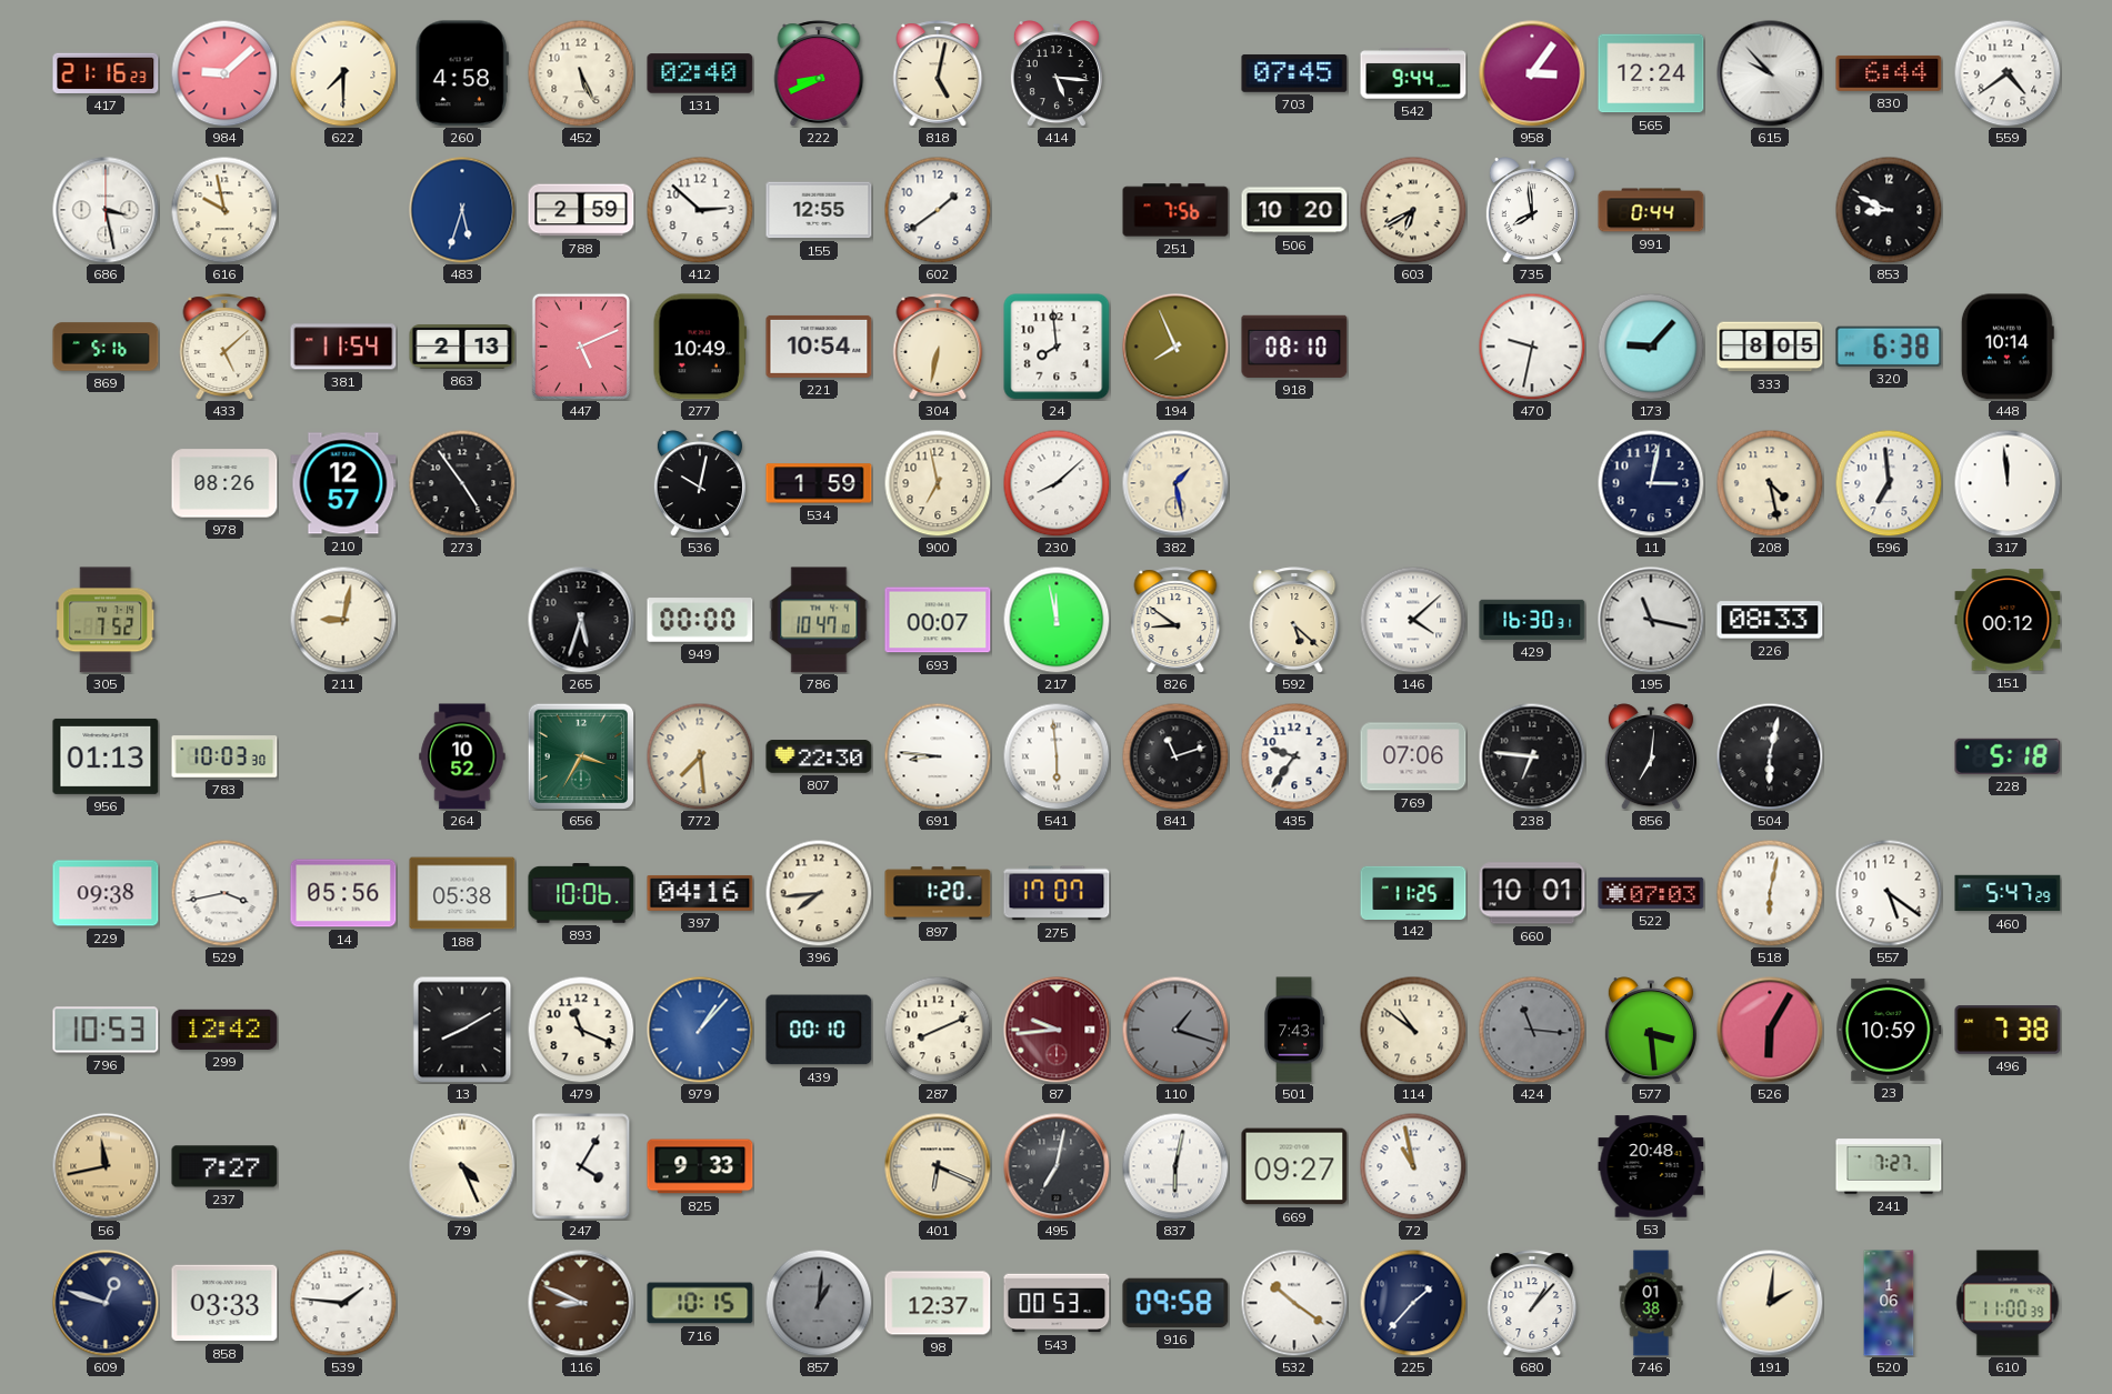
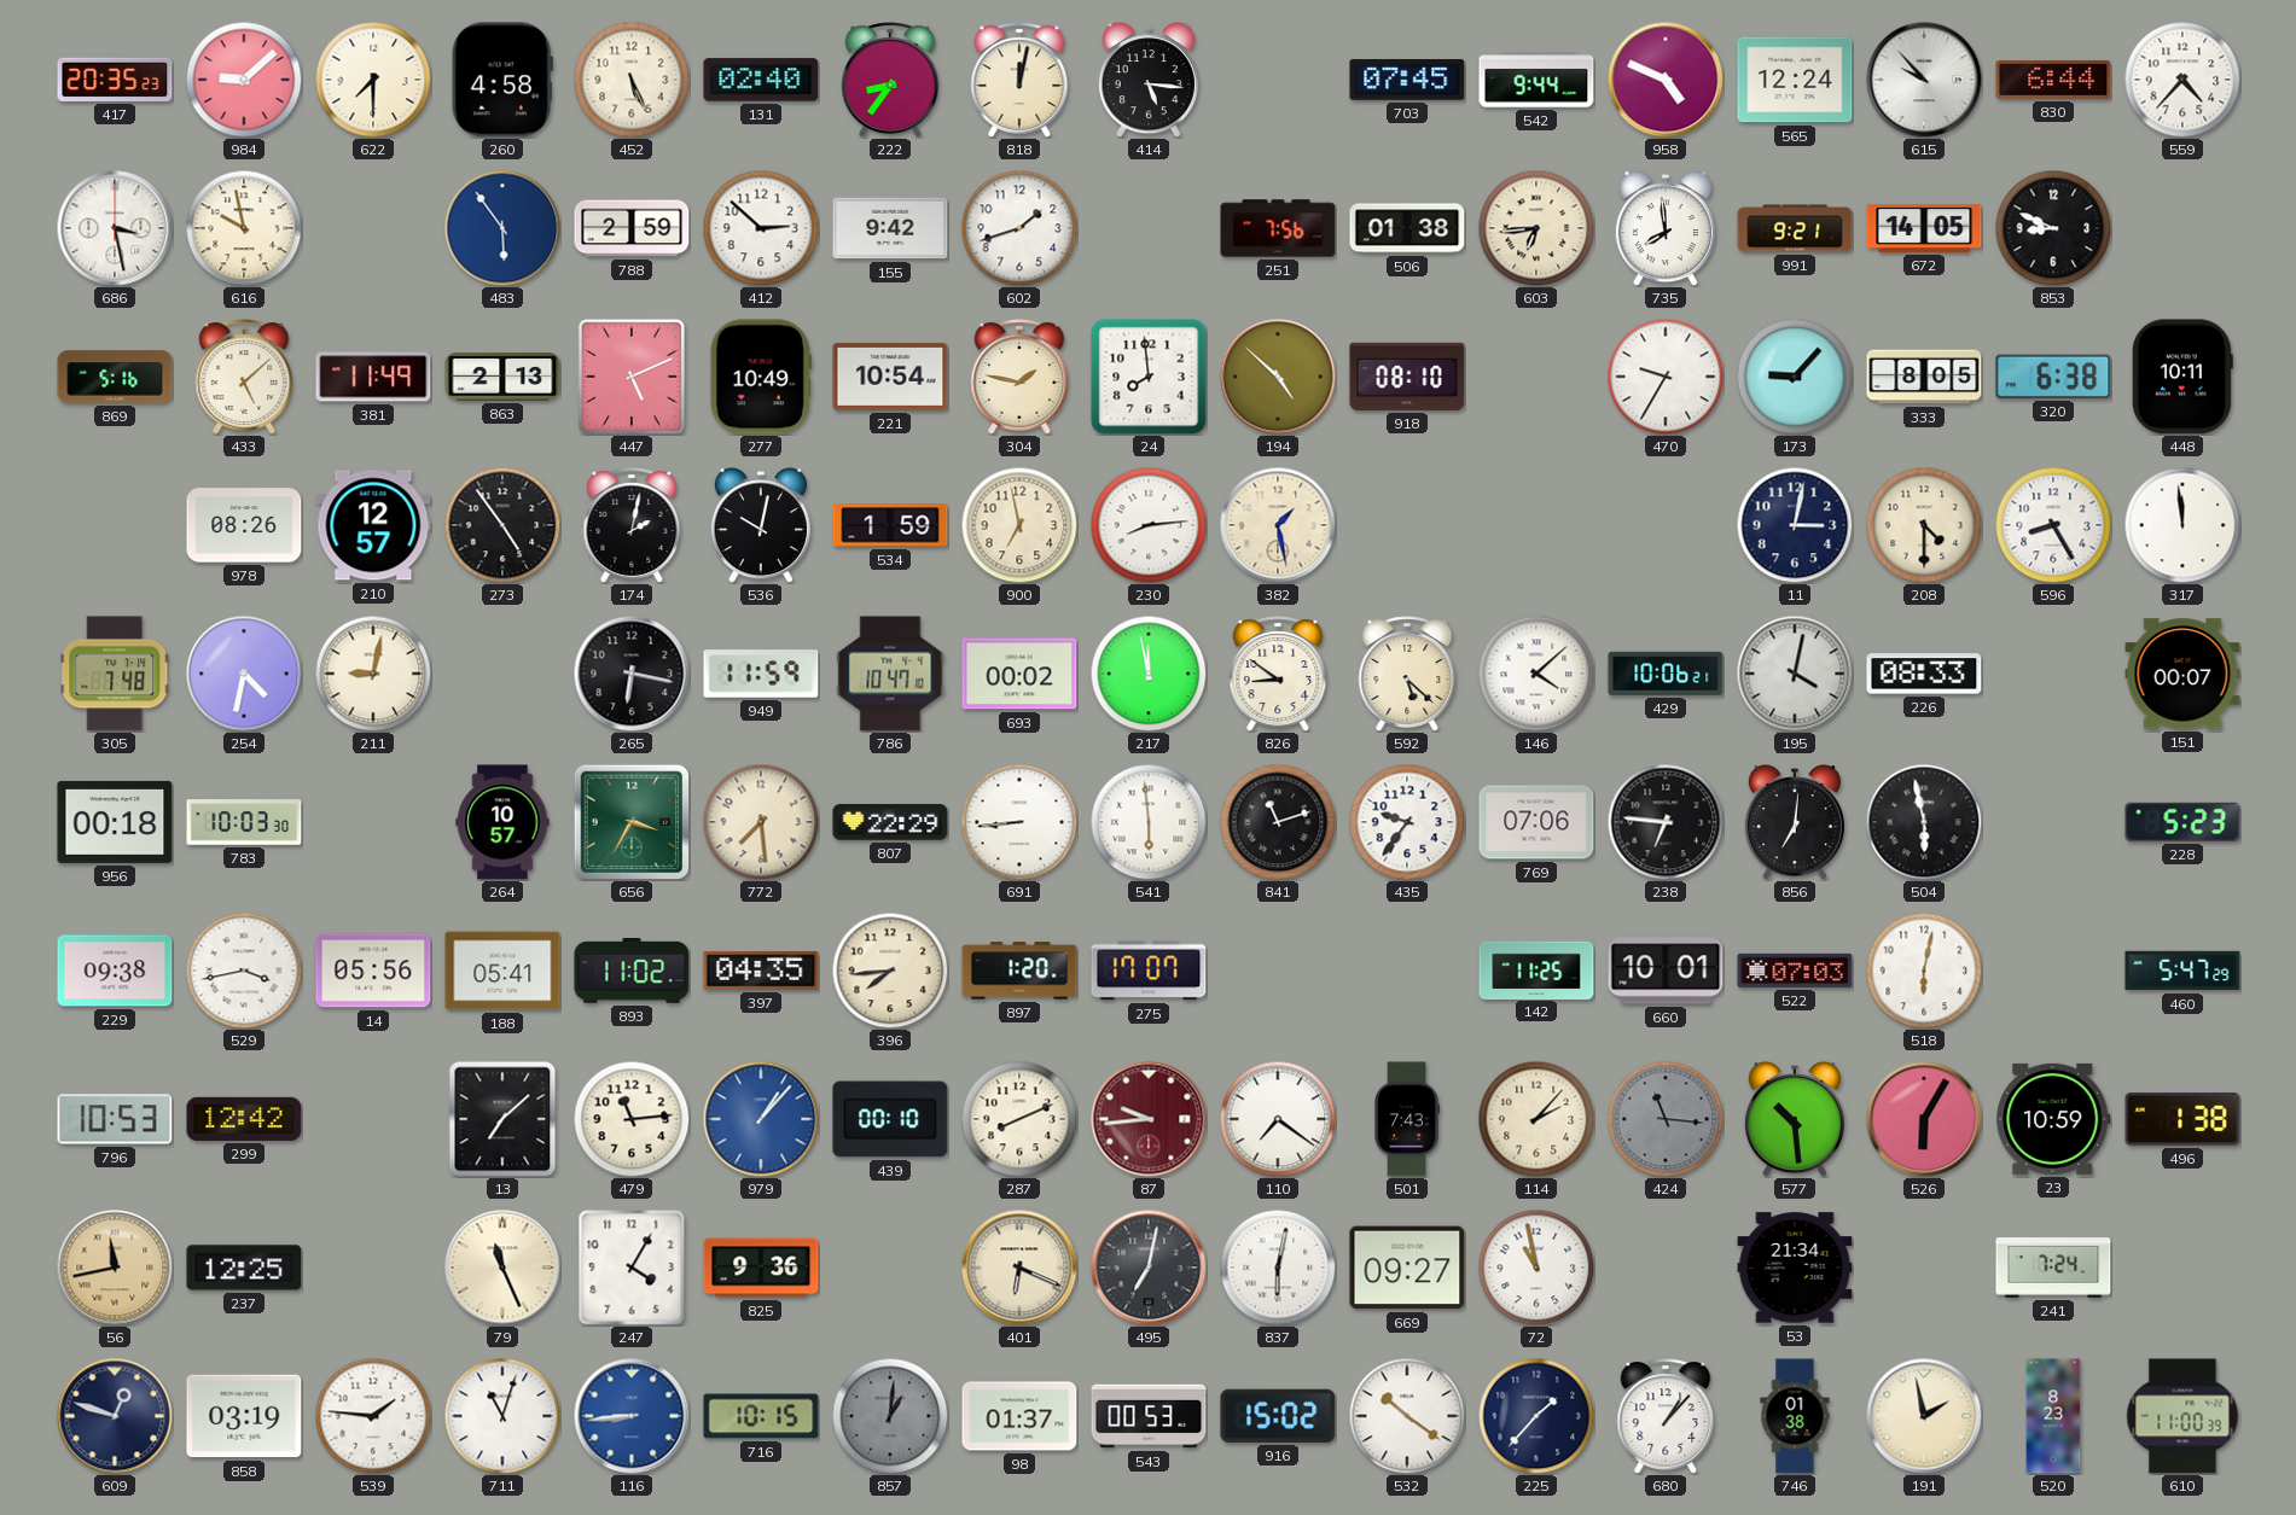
417: 21:16 -> 20:35 (115, 80)
222: 8:41 -> 8:36 (890, 80)
818: 5:02 -> 12:02 (1019, 80)
958: 3:06 -> 4:49 (1666, 80)
559: 4:39 -> 4:37 (2182, 80)
483: 5:33 -> 5:54 (502, 228)
155: 12:55 -> 9:42 (890, 228)
602: 1:39 -> 1:42 (1019, 228)
506: 10:20 -> 01:38 (1407, 228)
603: 6:40 -> 6:44 (1536, 228)
991: 0:44 -> 9:21 (1795, 228)
672: none -> 14:05 (1924, 228)
381: 11:54 -> 11:49 (373, 377)
304: 6:32 -> 1:47 (1019, 377)
194: 7:56 -> 4:52 (1278, 377)
470: 9:32 -> 9:35 (1666, 377)
448: 10:14 -> 10:11 (2182, 377)
174: none -> 2:02 (632, 525)
230: 8:08 -> 8:14 (1149, 525)
208: 4:28 -> 4:30 (1924, 525)
596: 6:59 -> 8:25 (2053, 525)
305: 7:52 -> 7:48 (115, 674)
254: none -> 4:32 (244, 674)
265: 5:33 -> 6:17 (632, 674)
949: 00:00 -> 11:59 (761, 674)
693: 00:07 -> 00:02 (1019, 674)
429: 16:30 -> 10:06 (1666, 674)
195: 11:17 -> 4:02 (1795, 674)
151: 00:12 -> 00:07 (2182, 674)
956: 01:13 -> 00:18 (115, 822)
264: 10:52 -> 10:57 (502, 822)
807: 22:30 -> 22:29 (890, 822)
691: 8:46 -> 8:44 (1019, 822)
504: 6:02 -> 5:58 (1924, 822)
228: 5:18 -> 5:23 (2182, 822)
188: 05:38 -> 05:41 (502, 971)
893: 10:06 -> 11:02 (632, 972)
397: 04:16 -> 04:35 (761, 971)
557: 5:21 -> none (1889, 893)
13: 8:10 -> 7:08 (502, 1119)
479: 11:19 -> 11:14 (632, 1119)
110: 1:18 -> 7:21 (1278, 1119)
110 dial: grey -> white (1278, 1119)
114: 10:51 -> 2:07 (1536, 1119)
577: 3:29 -> 10:29 (1795, 1119)
496: 7:38 -> 1:38 (2182, 1119)
237: 7:27 -> 12:25 (244, 1268)
79: 4:26 -> 11:26 (502, 1268)
825: 9:33 -> 9:36 (761, 1268)
53: 20:48 -> 21:34 (1795, 1268)
241: 7:27 -> 7:24 (2053, 1268)
858: 03:33 -> 03:19 (244, 1416)
711: none -> 11:03 (502, 1416)
116: 8:49 -> 8:44 (632, 1416)
116 dial: brown -> blue (632, 1416)
98: 12:37 -> 01:37 (1019, 1416)
916: 09:58 -> 15:02 (1278, 1416)
191: 2:01 -> 1:58 (1924, 1416)
520: 1:06 -> 8:23 (2053, 1416)
